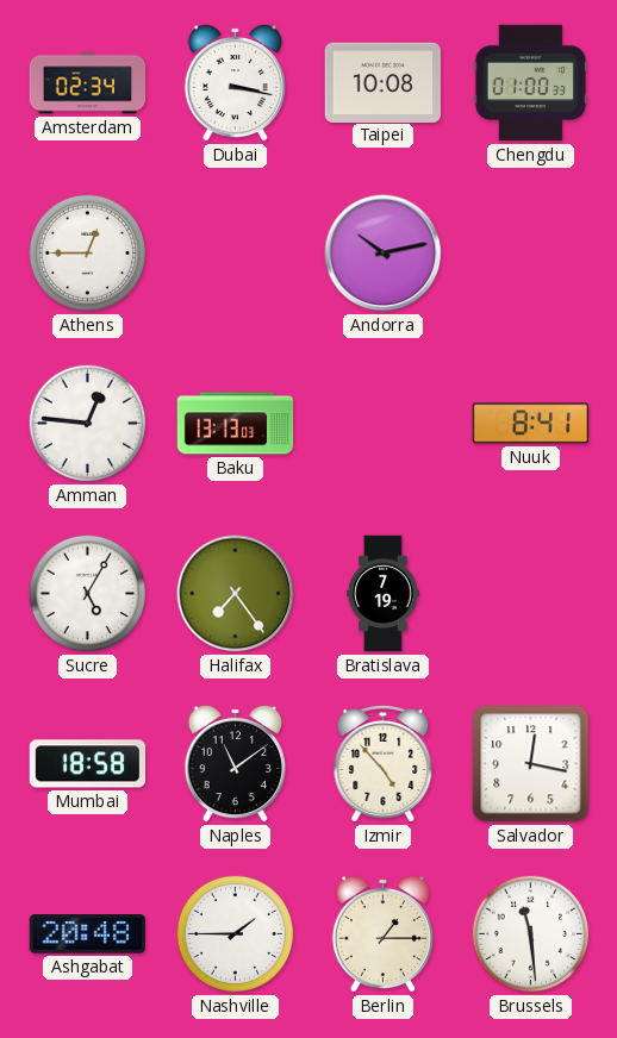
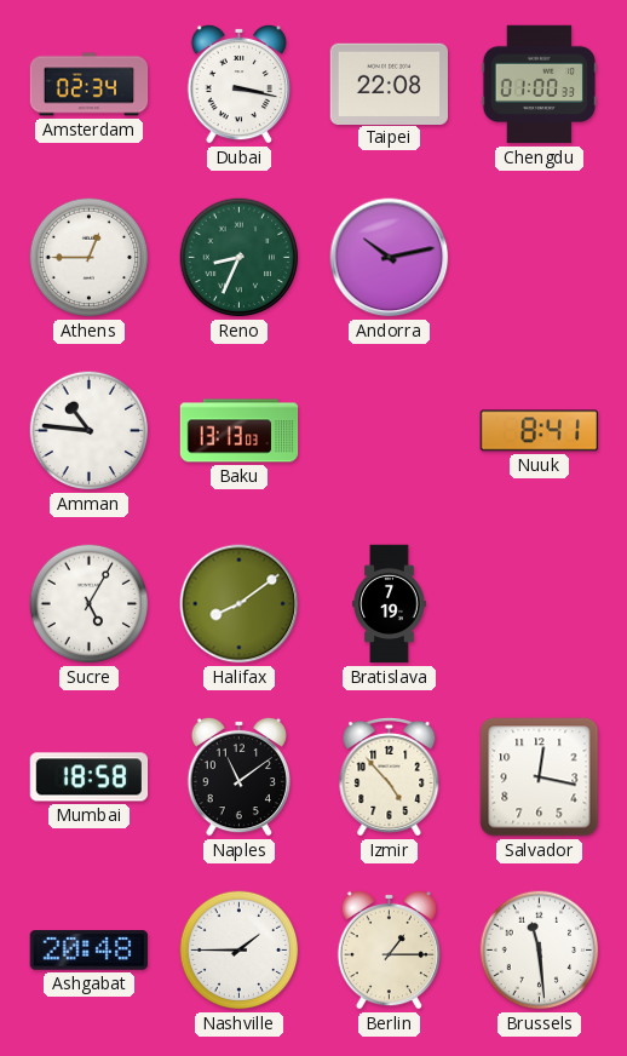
Taipei: 10:08 -> 22:08 (389, 84)
Reno: none -> 8:34 (240, 258)
Amman: 12:46 -> 10:46 (90, 431)
Halifax: 7:24 -> 8:09 (240, 604)
